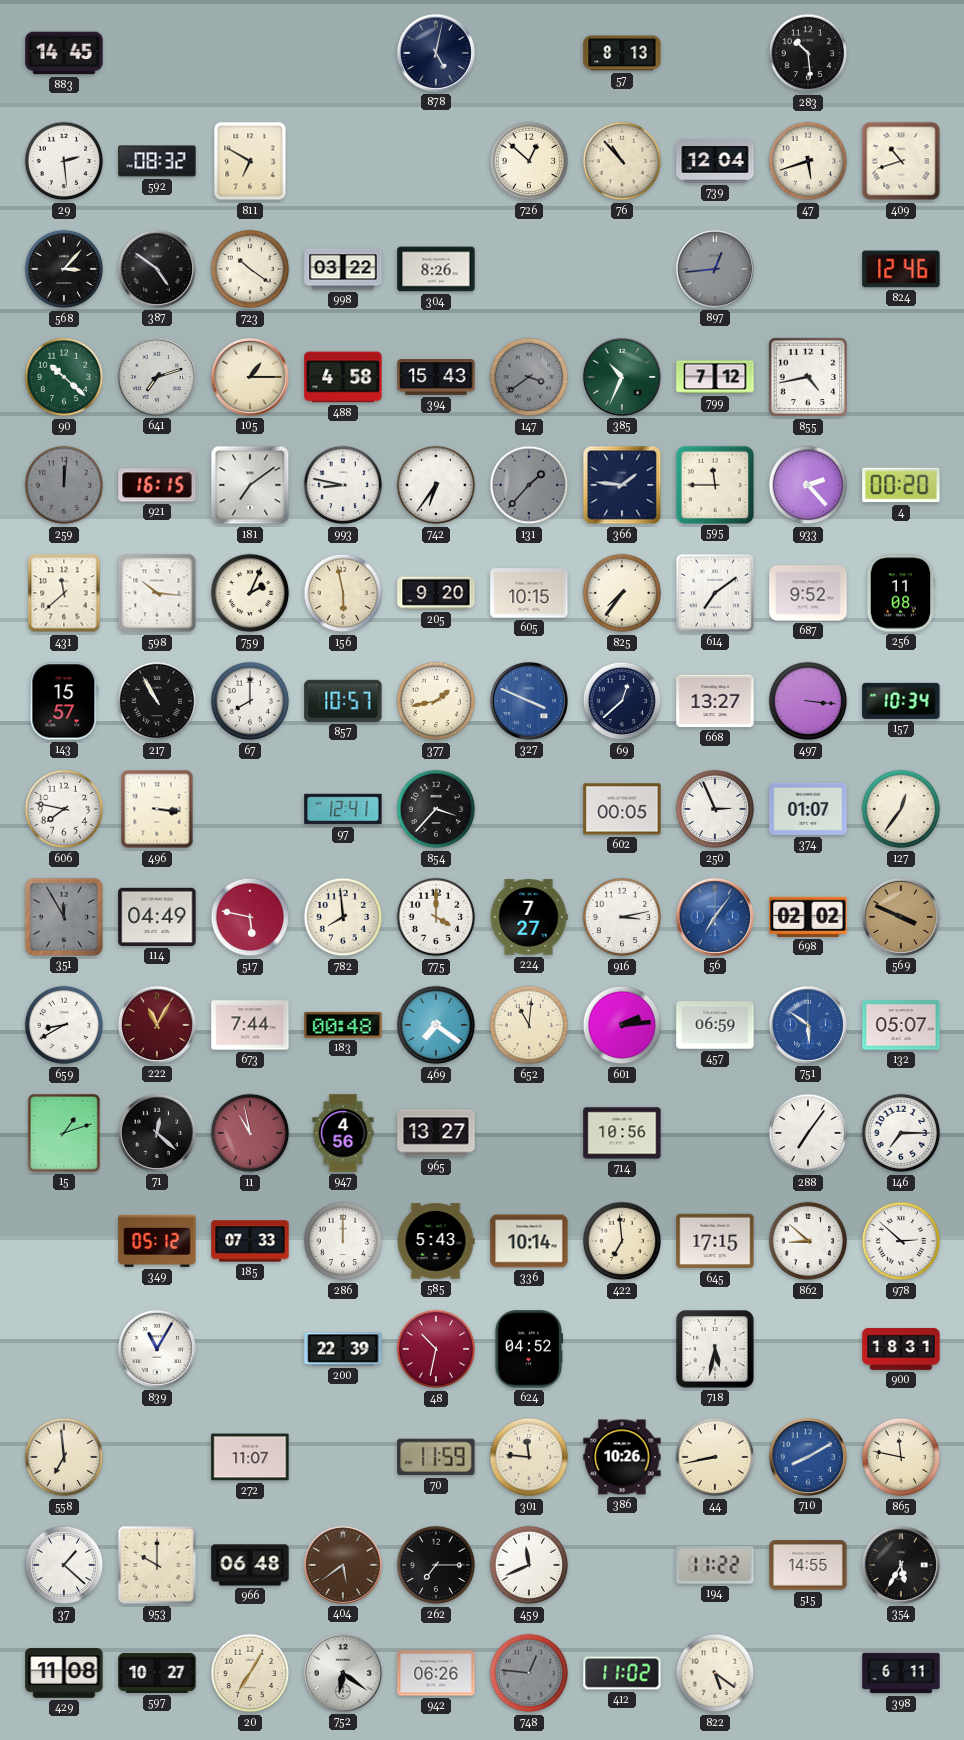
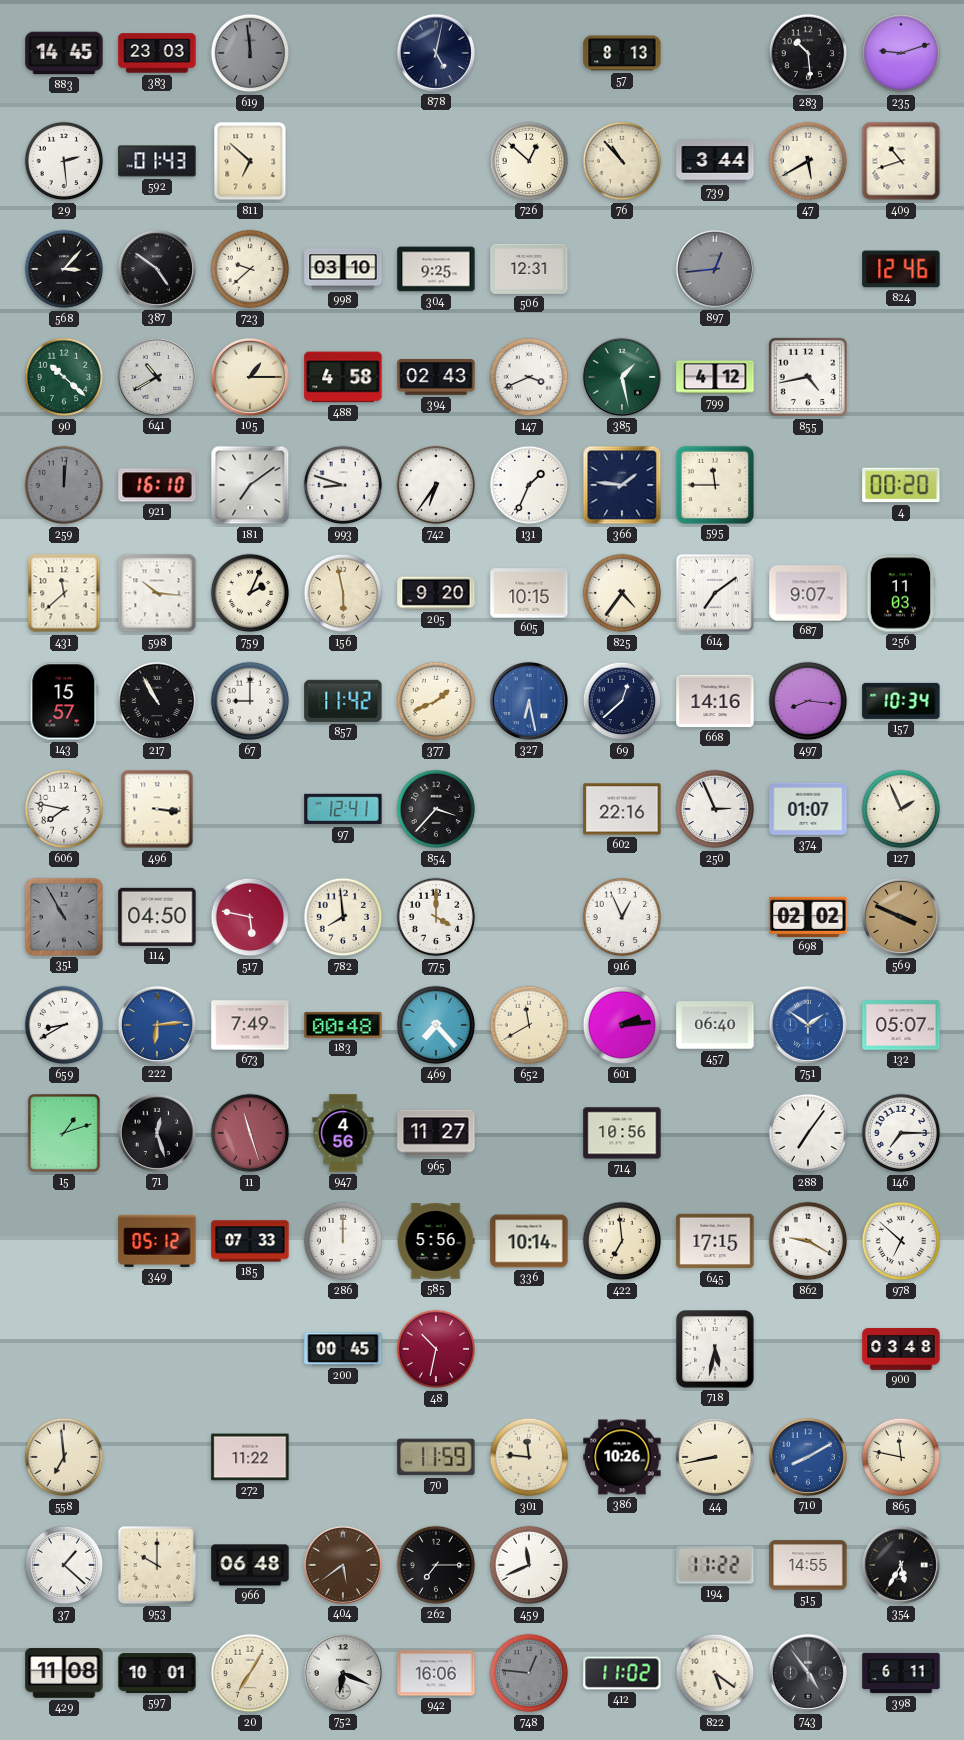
383: none -> 23:03 (157, 53)
619: none -> 11:59 (250, 53)
235: none -> 9:12 (901, 53)
592: 08:32 -> 01:43 (157, 161)
811: 6:50 -> 6:52 (250, 161)
739: 12:04 -> 3:44 (715, 161)
47: 5:42 -> 5:40 (808, 161)
723: 10:21 -> 9:38 (250, 269)
998: 03:22 -> 03:10 (343, 269)
304: 8:26 -> 9:25 (436, 269)
506: none -> 12:31 (529, 269)
641: 7:12 -> 10:40 (157, 377)
394: 15:43 -> 02:43 (436, 378)
147: 3:39 -> 3:41 (529, 377)
147 dial: grey -> white (529, 377)
385: 10:34 -> 1:28 (622, 377)
799: 7:12 -> 4:12 (715, 377)
921: 16:15 -> 16:10 (157, 485)
993: 8:47 -> 8:48 (343, 485)
131: 1:37 -> 1:34 (529, 485)
131 dial: grey -> white (529, 485)
933: 2:23 -> none (808, 485)
825: 7:36 -> 4:36 (622, 593)
687: 9:52 -> 9:07 (808, 593)
256: 11:08 -> 11:03 (901, 593)
67: 8:00 -> 9:00 (250, 701)
857: 10:57 -> 11:42 (343, 701)
377: 1:43 -> 1:41 (436, 701)
327: 3:49 -> 6:28 (529, 701)
668: 13:27 -> 14:16 (715, 701)
497: 3:16 -> 8:16 (808, 701)
602: 00:05 -> 22:16 (622, 809)
127: 12:36 -> 1:56 (901, 809)
351: 11:55 -> 10:55 (63, 916)
114: 04:49 -> 04:50 (157, 917)
224: 7:27 -> none (529, 917)
916: 3:13 -> 12:56 (622, 917)
56: 7:06 -> none (715, 917)
222: 11:05 -> 6:14 (157, 1025)
222 dial: burgundy -> blue (157, 1025)
673: 7:44 -> 7:49 (250, 1025)
469: 7:21 -> 7:23 (436, 1025)
652: 11:01 -> 11:40 (529, 1025)
457: 06:59 -> 06:40 (715, 1025)
751: 5:51 -> 1:51 (808, 1025)
71: 12:22 -> 12:27 (157, 1133)
11: 10:58 -> 11:27 (250, 1133)
965: 13:27 -> 11:27 (436, 1133)
585: 5:43 -> 5:56 (436, 1241)
862: 8:52 -> 9:20 (808, 1241)
978: 2:52 -> 6:52 (901, 1241)
839: 11:05 -> none (157, 1349)
200: 22:39 -> 00:45 (343, 1349)
624: 04:52 -> none (529, 1349)
900: 18:31 -> 03:48 (901, 1349)
272: 11:07 -> 11:22 (250, 1457)
597: 10:27 -> 10:01 (157, 1673)
752: 6:21 -> 6:19 (343, 1673)
942: 06:26 -> 16:06 (436, 1673)
743: none -> 4:54 (808, 1673)
